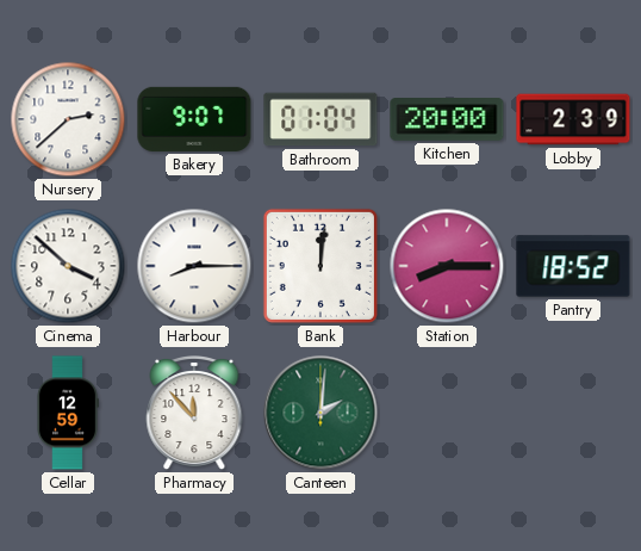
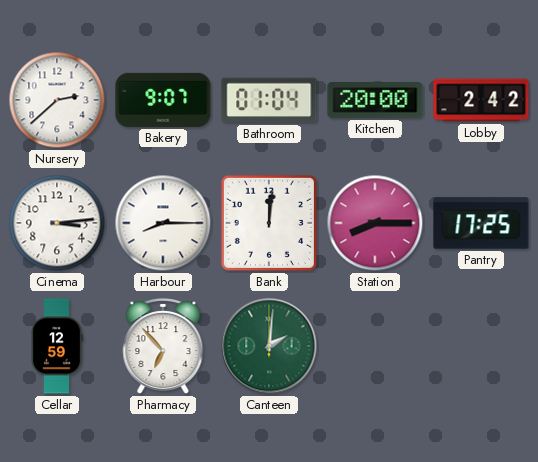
Lobby: 2:39 -> 2:42 (481, 100)
Cinema: 3:52 -> 3:14 (57, 223)
Pantry: 18:52 -> 17:25 (481, 223)
Pharmacy: 11:53 -> 6:53 (163, 347)
